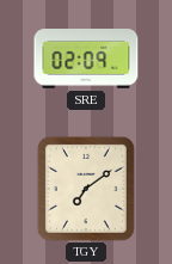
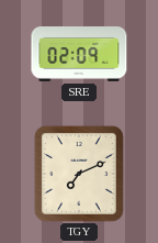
TGY: 7:09 -> 7:11 (79, 174)
